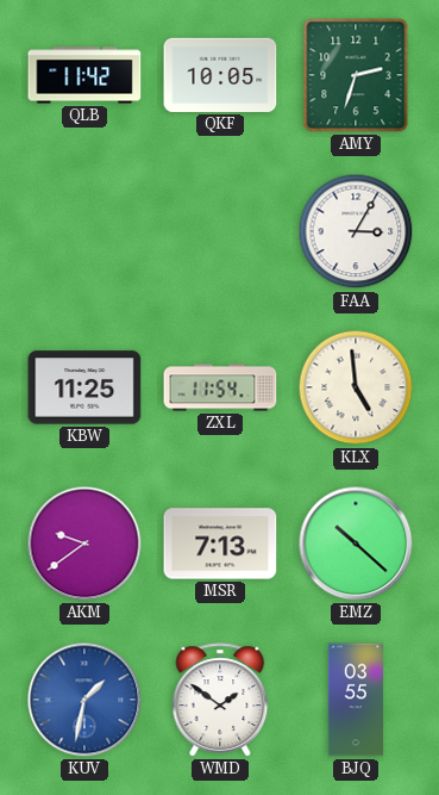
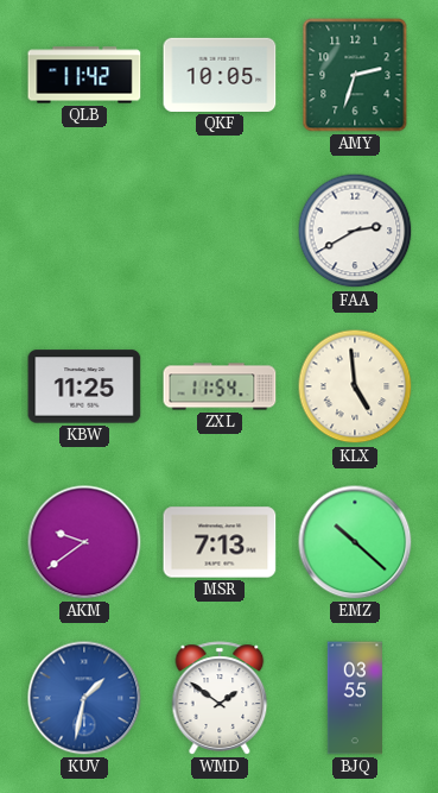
FAA: 3:05 -> 2:40 (355, 231)
